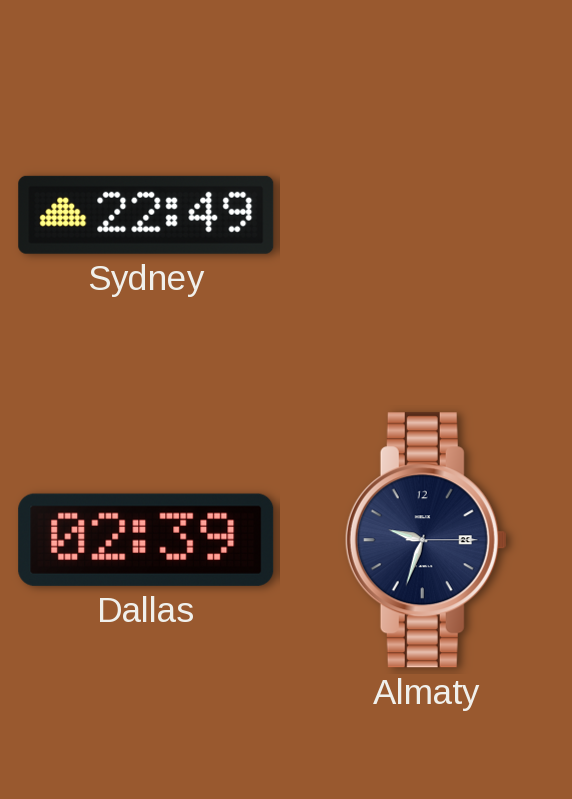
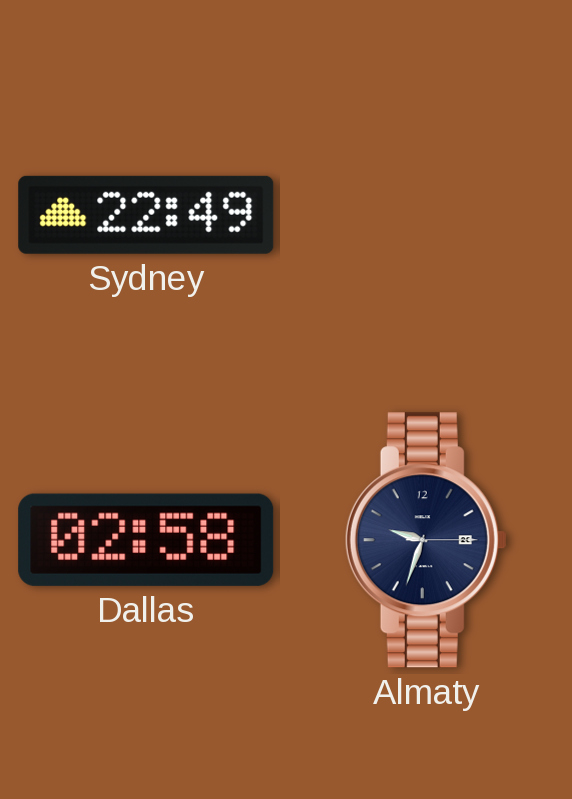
Dallas: 02:39 -> 02:58 (146, 540)
